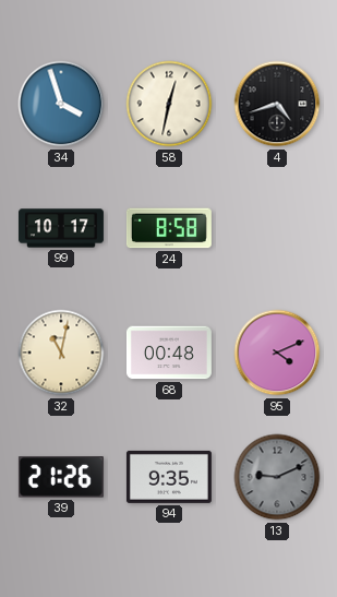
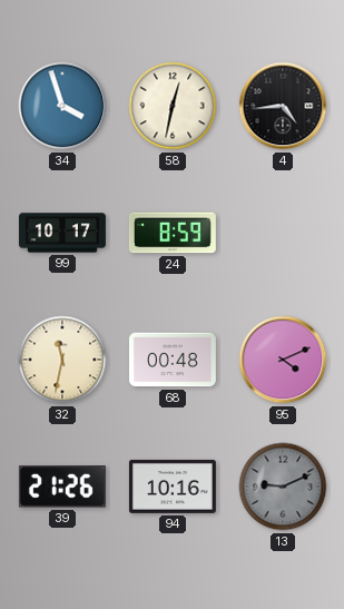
4: 4:42 -> 4:44 (283, 106)
24: 8:58 -> 8:59 (173, 233)
32: 11:02 -> 11:32 (62, 360)
94: 9:35 -> 10:16 (173, 487)
